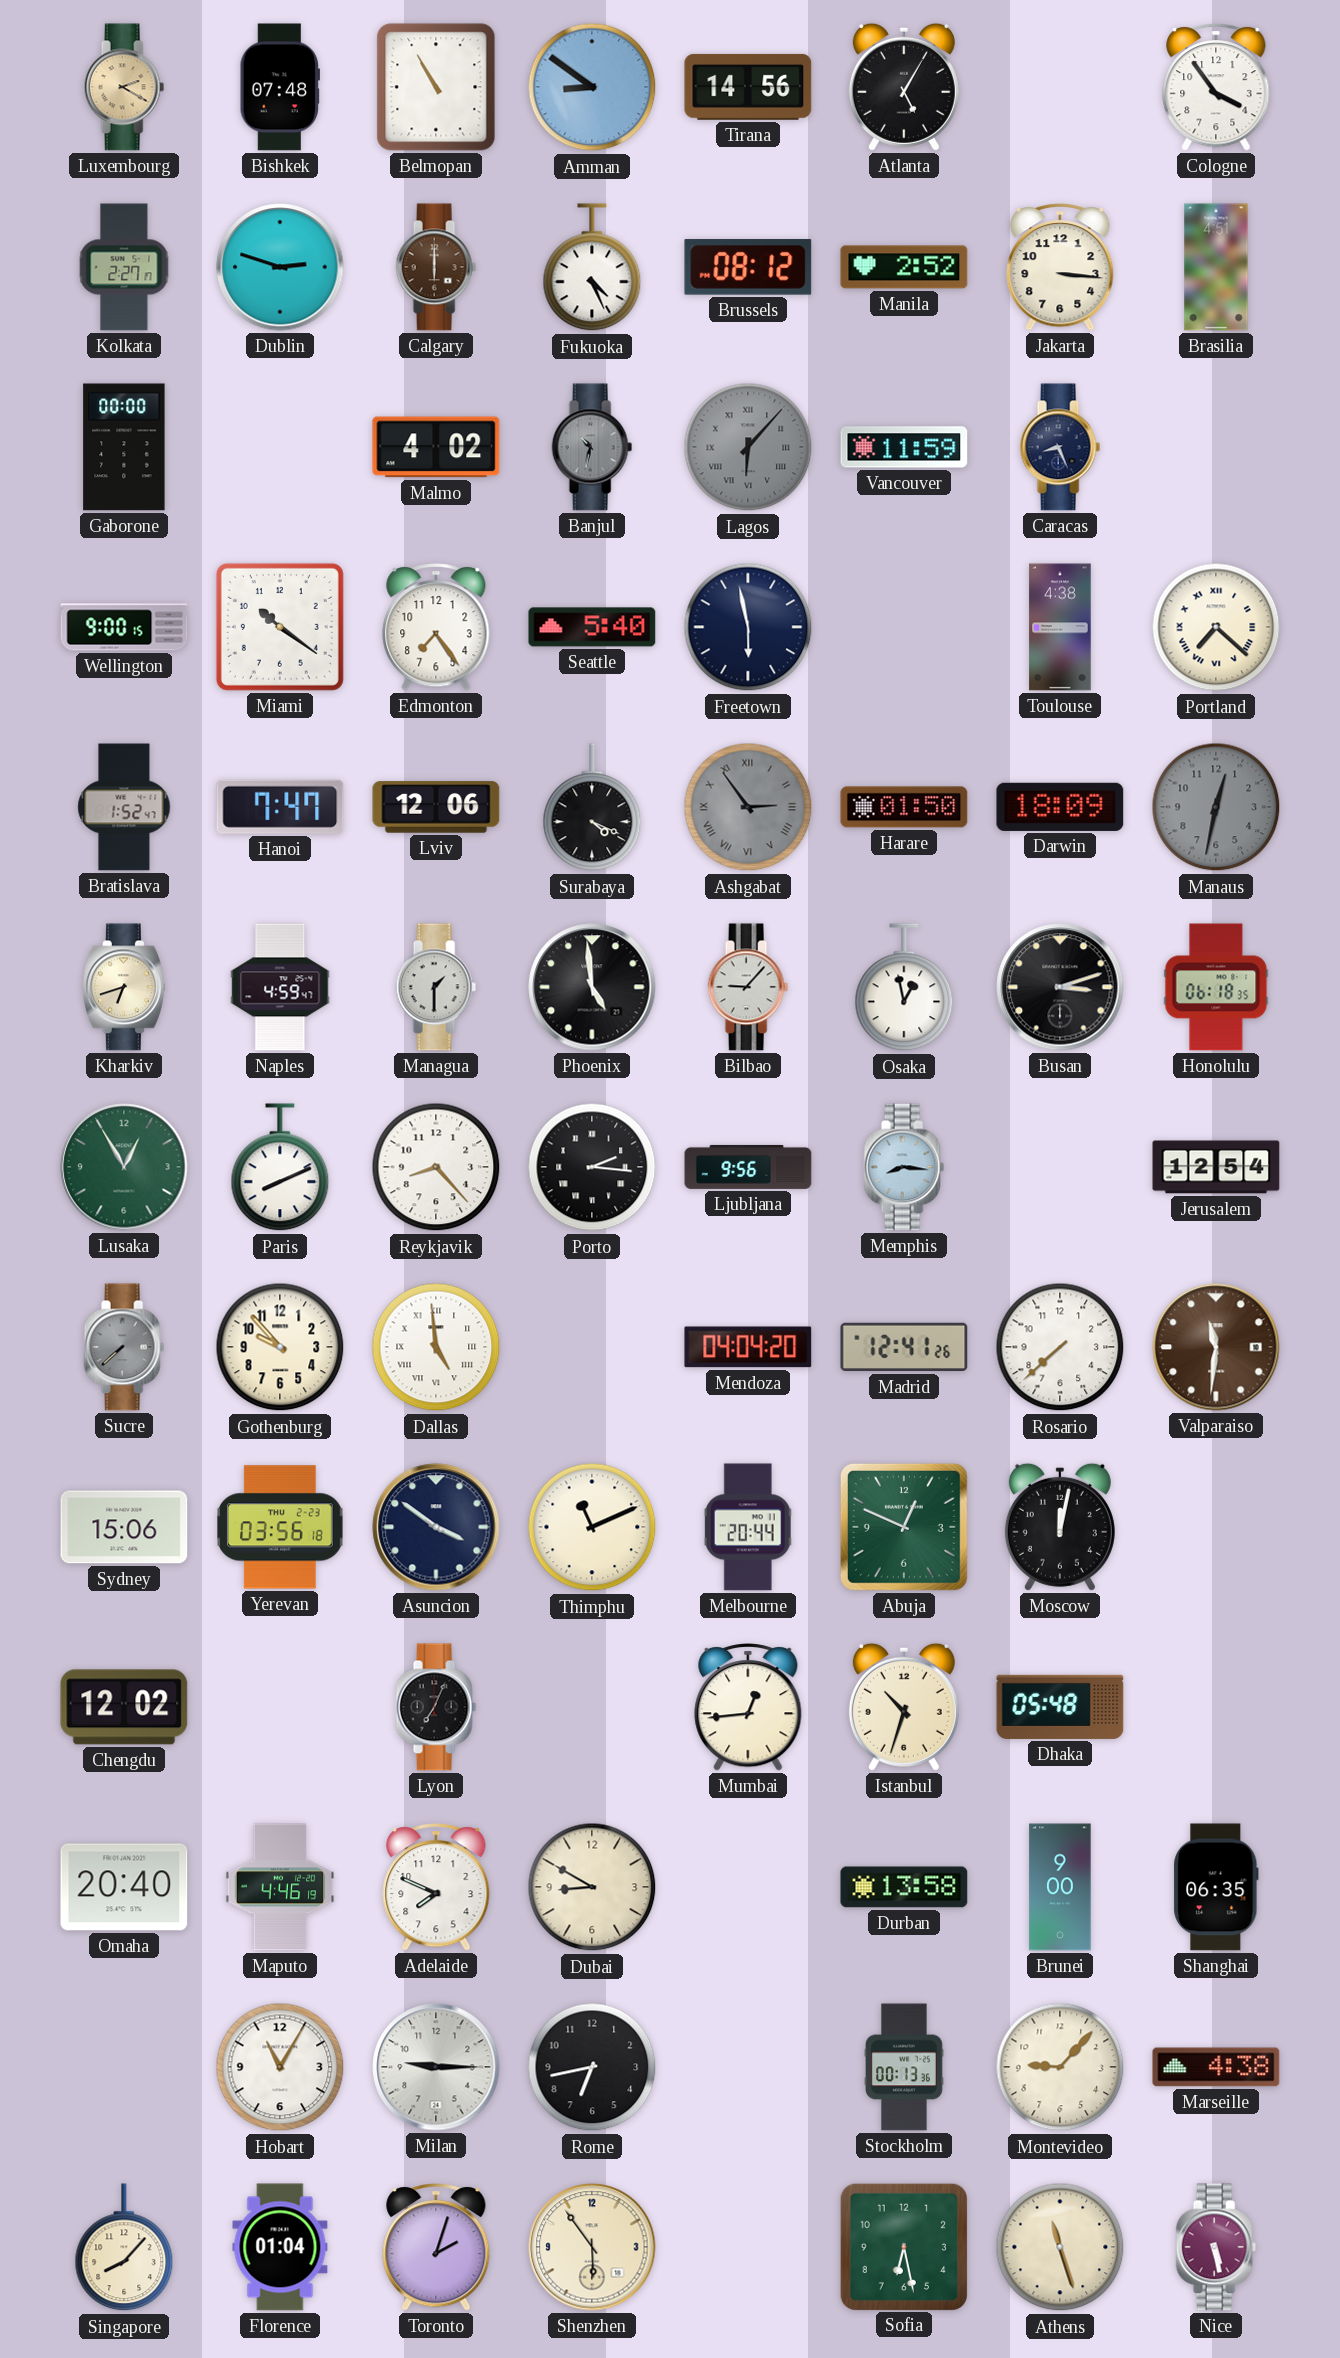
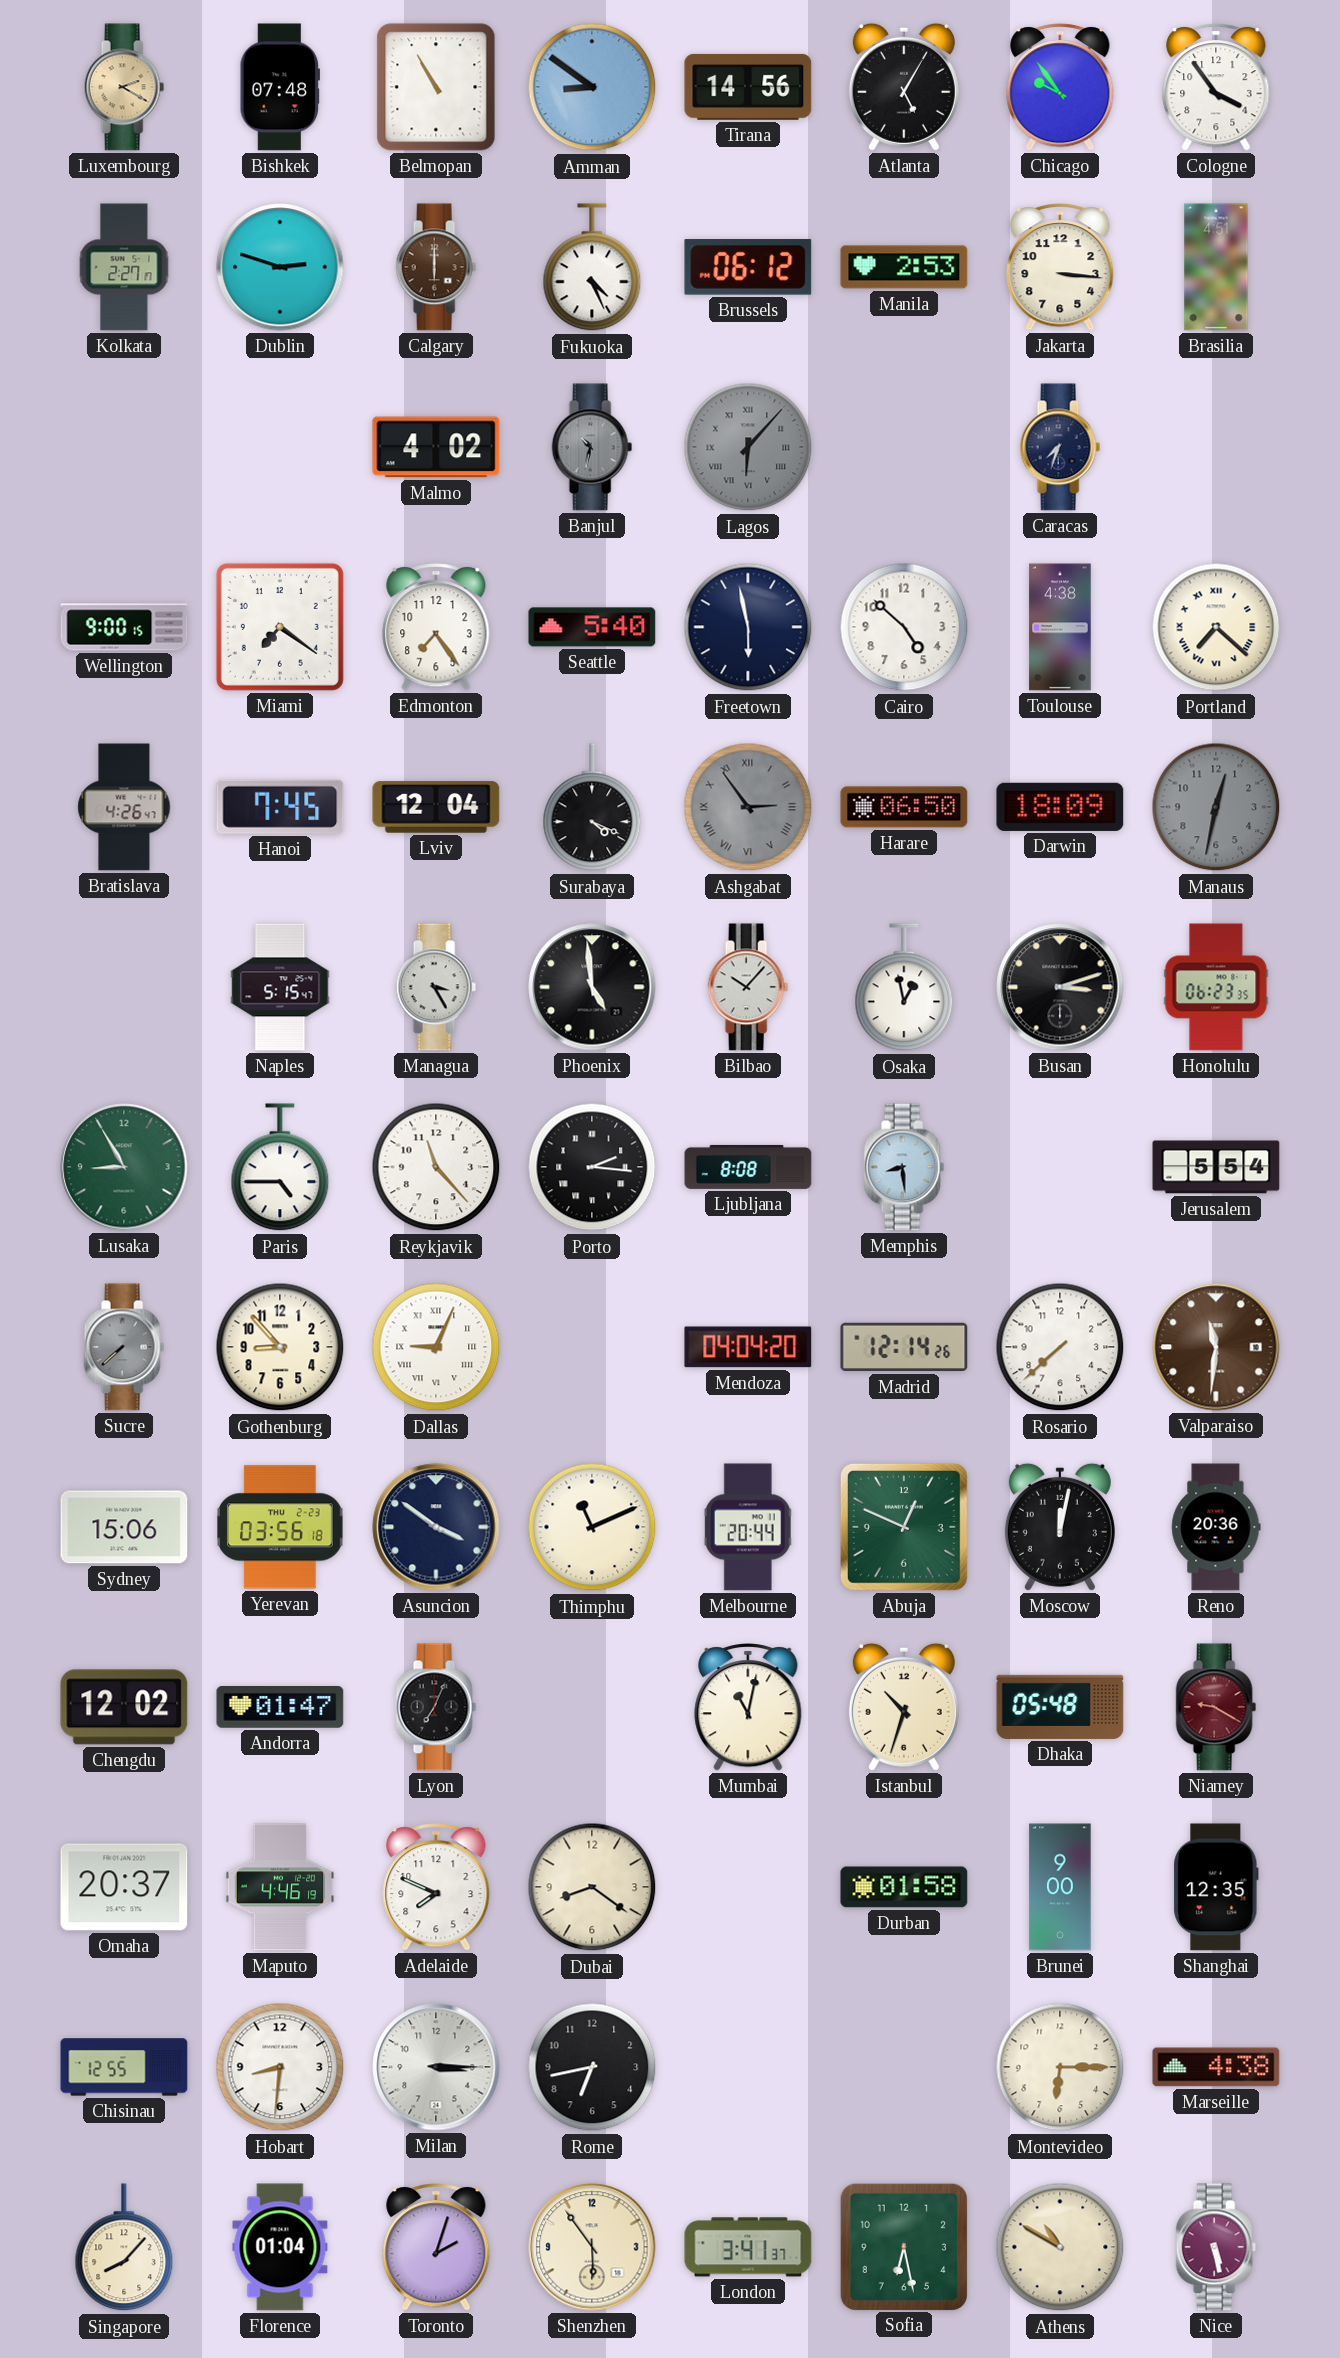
Chicago: none -> 9:54 (1060, 87)
Brussels: 08:12 -> 06:12 (748, 267)
Manila: 2:52 -> 2:53 (904, 267)
Gaborone: 00:00 -> none (124, 447)
Vancouver: 11:59 -> none (904, 447)
Caracas: 8:26 -> 7:33 (1060, 447)
Miami: 10:21 -> 7:21 (280, 627)
Cairo: none -> 4:52 (904, 627)
Bratislava: 1:52 -> 4:26 (124, 807)
Hanoi: 7:47 -> 7:45 (280, 807)
Lviv: 12:06 -> 12:04 (436, 807)
Harare: 01:50 -> 06:50 (904, 807)
Kharkiv: 6:42 -> none (124, 987)
Naples: 4:59 -> 5:15 (280, 987)
Managua: 1:30 -> 3:25 (436, 987)
Bilbao: 9:07 -> 10:07 (748, 987)
Honolulu: 06:18 -> 06:23 (1216, 987)
Lusaka: 12:55 -> 8:55 (124, 1167)
Paris: 8:11 -> 4:45 (280, 1168)
Reykjavik: 8:23 -> 11:23 (436, 1167)
Ljubljana: 9:56 -> 8:08 (748, 1167)
Memphis: 8:16 -> 8:29 (904, 1167)
Jerusalem: 12:54 -> 5:54 (1216, 1167)
Gothenburg: 9:53 -> 8:53 (280, 1347)
Dallas: 4:59 -> 9:04 (436, 1347)
Madrid: 12:41 -> 12:14 (904, 1347)
Reno: none -> 20:36 (1216, 1527)
Andorra: none -> 01:47 (280, 1708)
Mumbai: 12:44 -> 11:02 (748, 1707)
Niamey: none -> 9:20 (1216, 1707)
Omaha: 20:40 -> 20:37 (124, 1887)
Dubai: 8:50 -> 8:21 (592, 1887)
Durban: 13:58 -> 01:58 (904, 1887)
Shanghai: 06:35 -> 12:35 (1216, 1887)
Chisinau: none -> 12:55 (124, 2067)
Hobart: 11:05 -> 8:31 (280, 2067)
Milan: 9:15 -> 3:15 (436, 2067)
Stockholm: 00:13 -> none (904, 2067)
Montevideo: 9:07 -> 6:15 (1060, 2067)
London: none -> 3:41 (748, 2247)
Athens: 11:27 -> 10:50 (1060, 2247)
